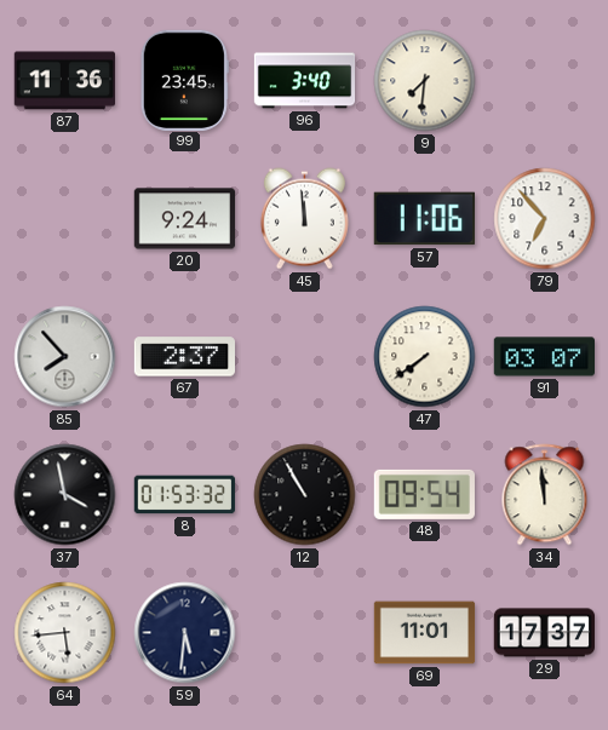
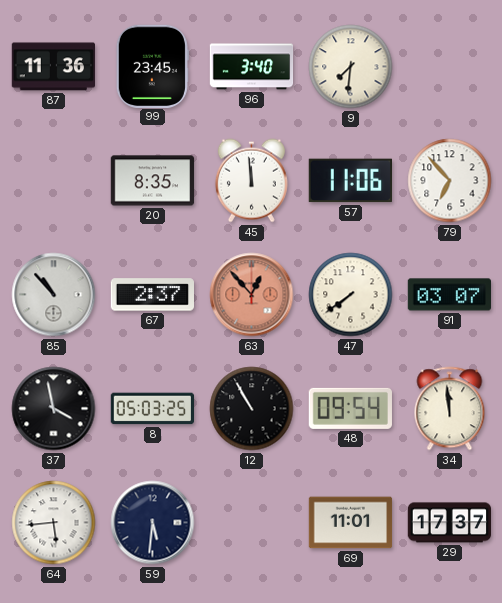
20: 9:24 -> 8:35 (153, 181)
85: 7:53 -> 10:53 (54, 295)
63: none -> 12:53 (252, 295)
8: 01:53 -> 05:03 (152, 409)
